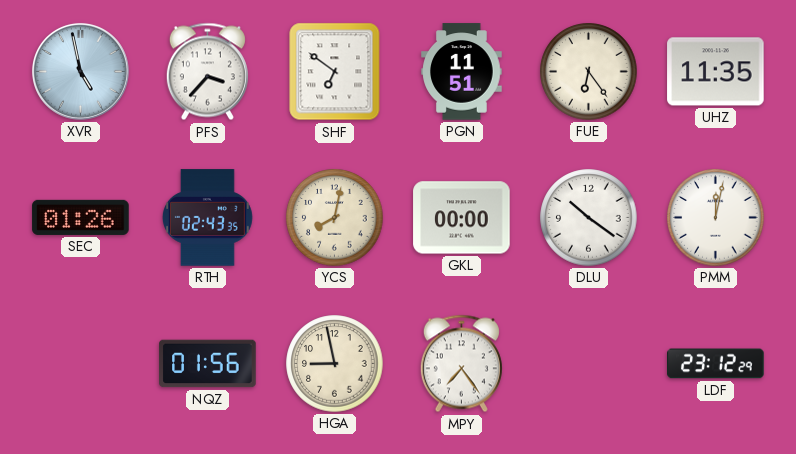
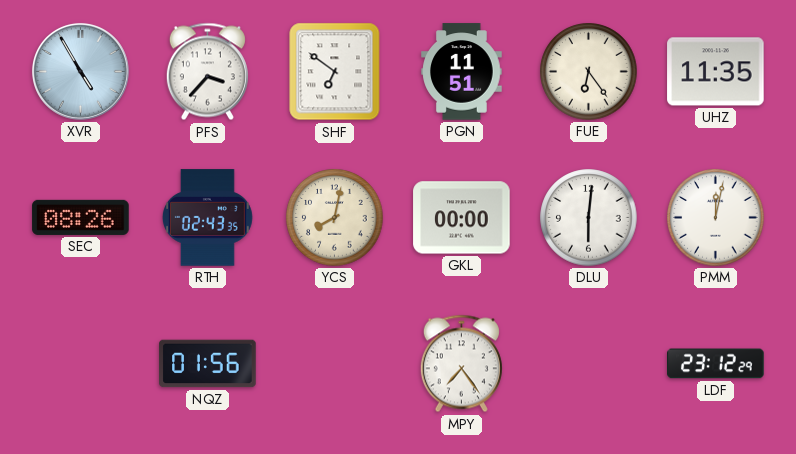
XVR: 4:58 -> 4:55 (80, 71)
SEC: 01:26 -> 08:26 (81, 217)
DLU: 10:21 -> 6:01 (589, 218)
HGA: 8:58 -> none (335, 364)
